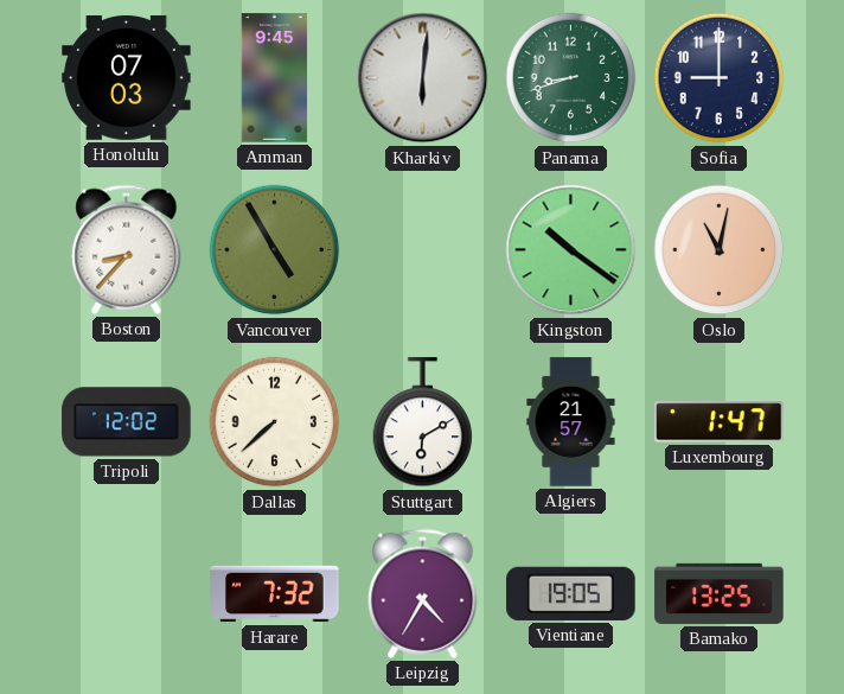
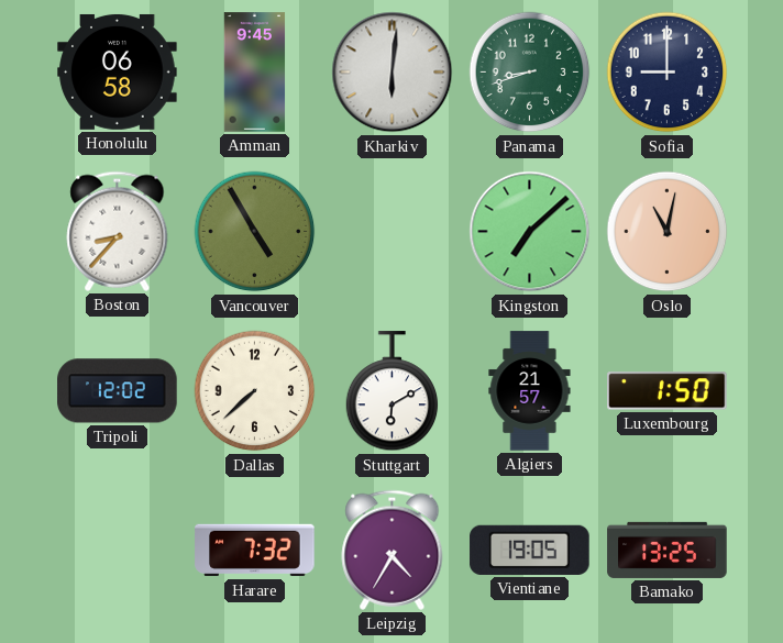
Honolulu: 07:03 -> 06:58 (118, 71)
Kingston: 10:21 -> 7:08 (530, 232)
Luxembourg: 1:47 -> 1:50 (668, 391)
